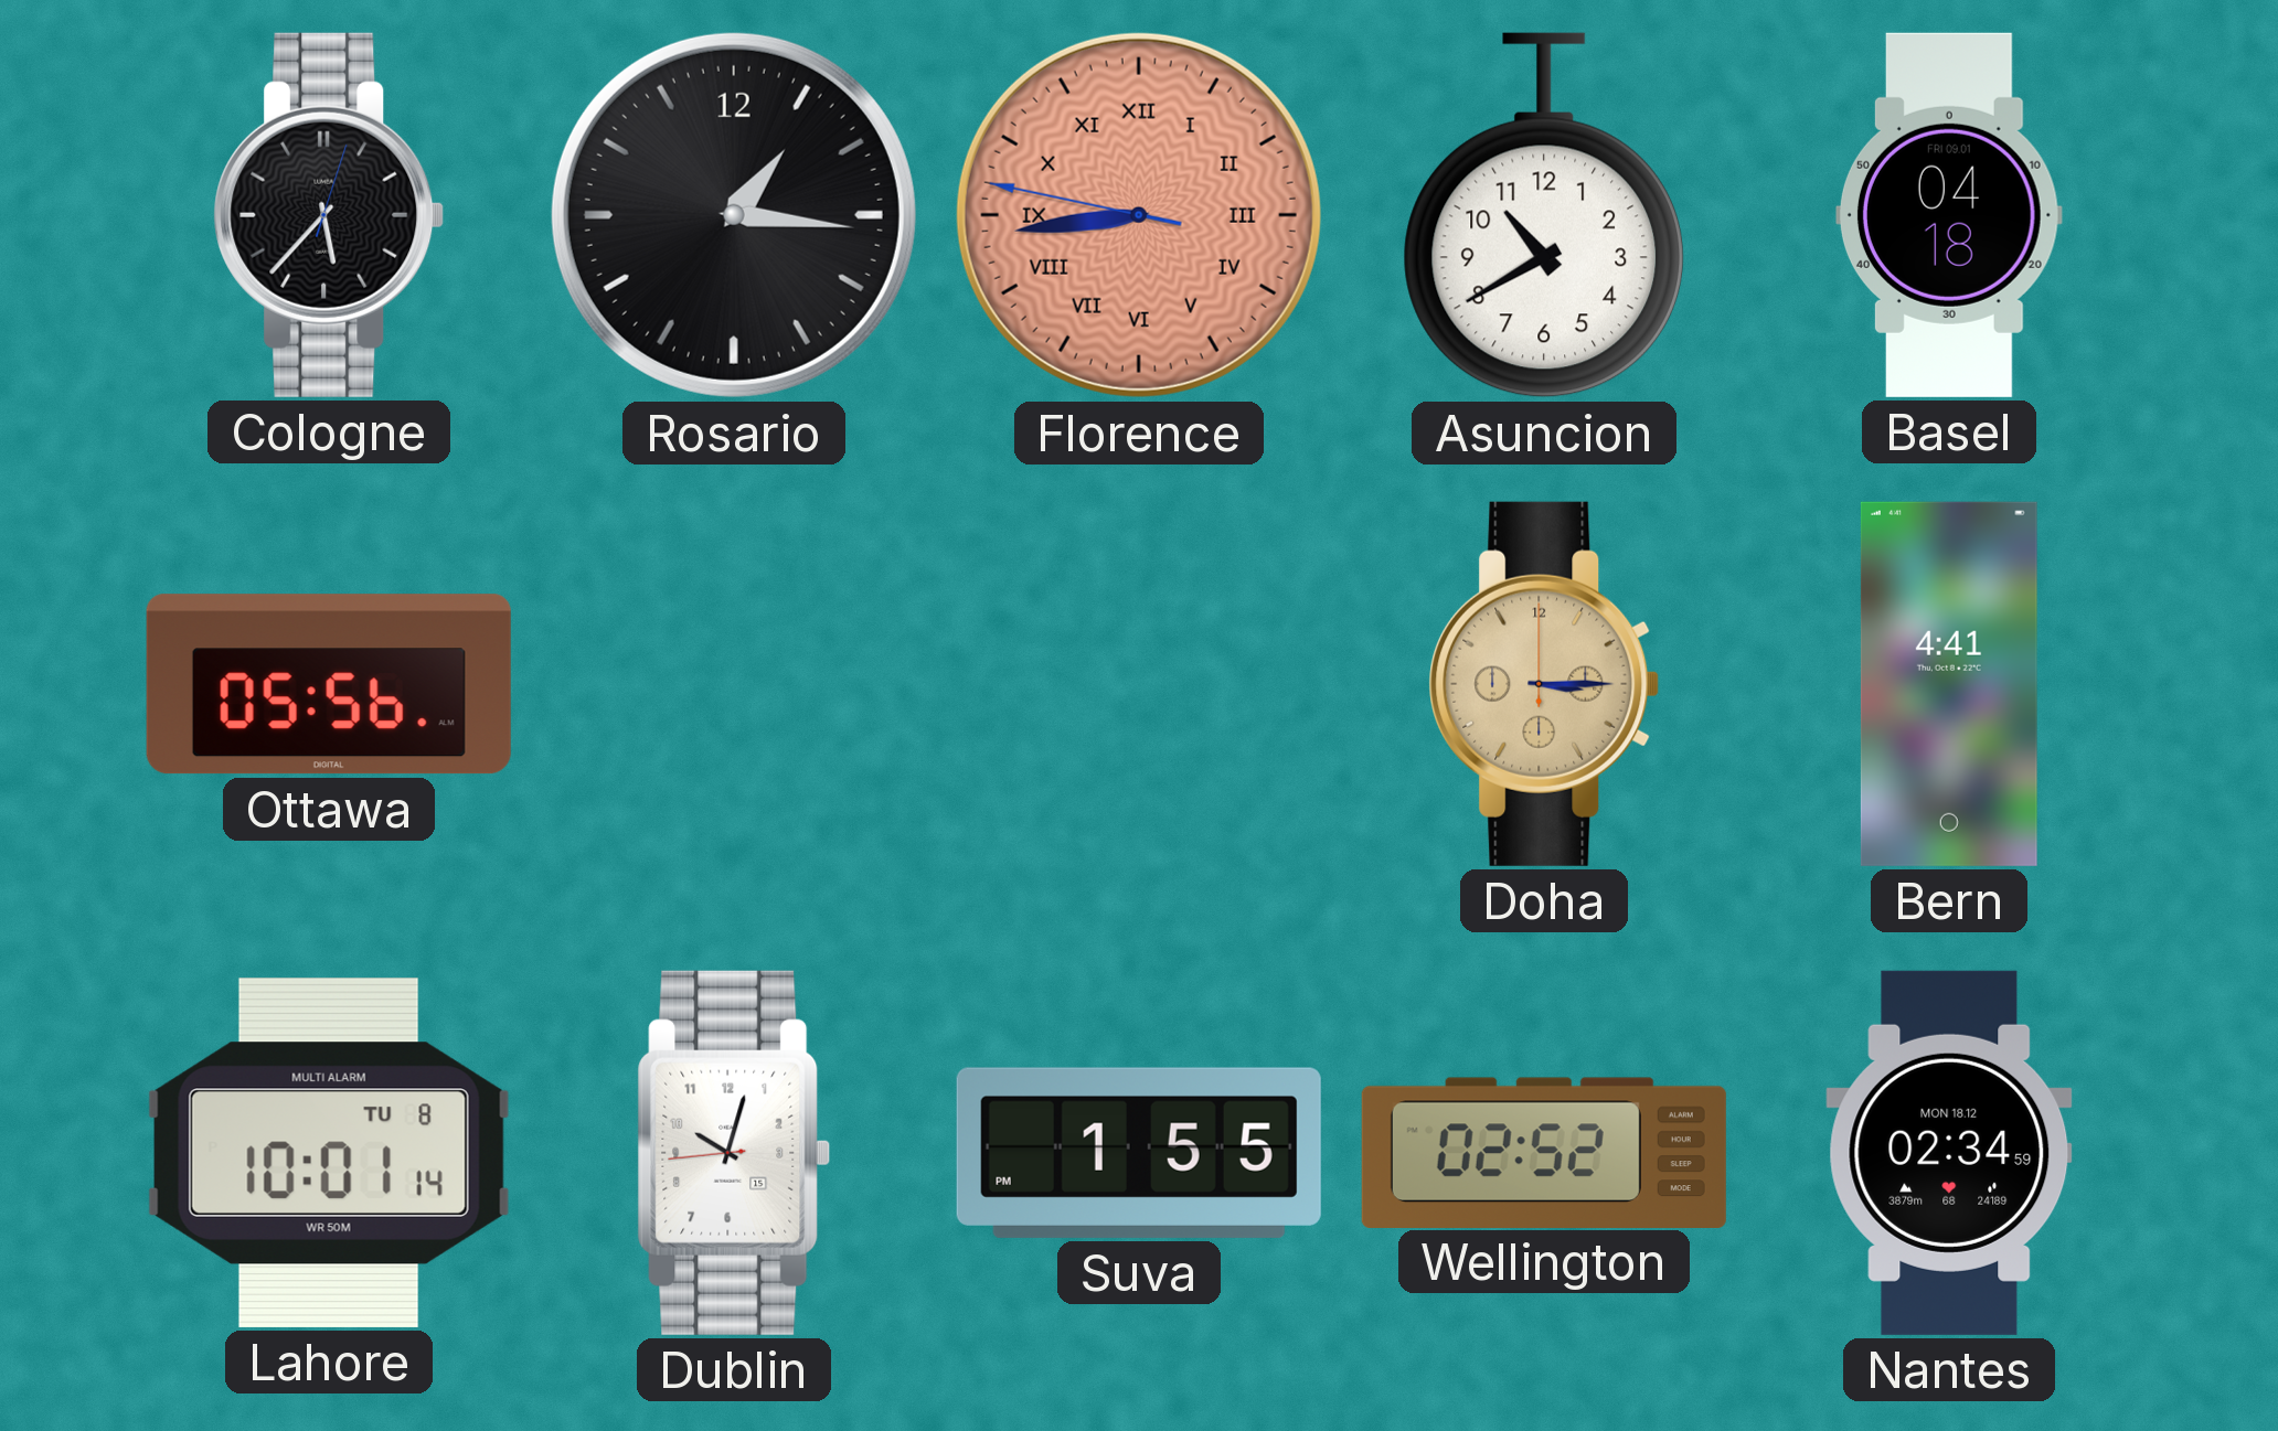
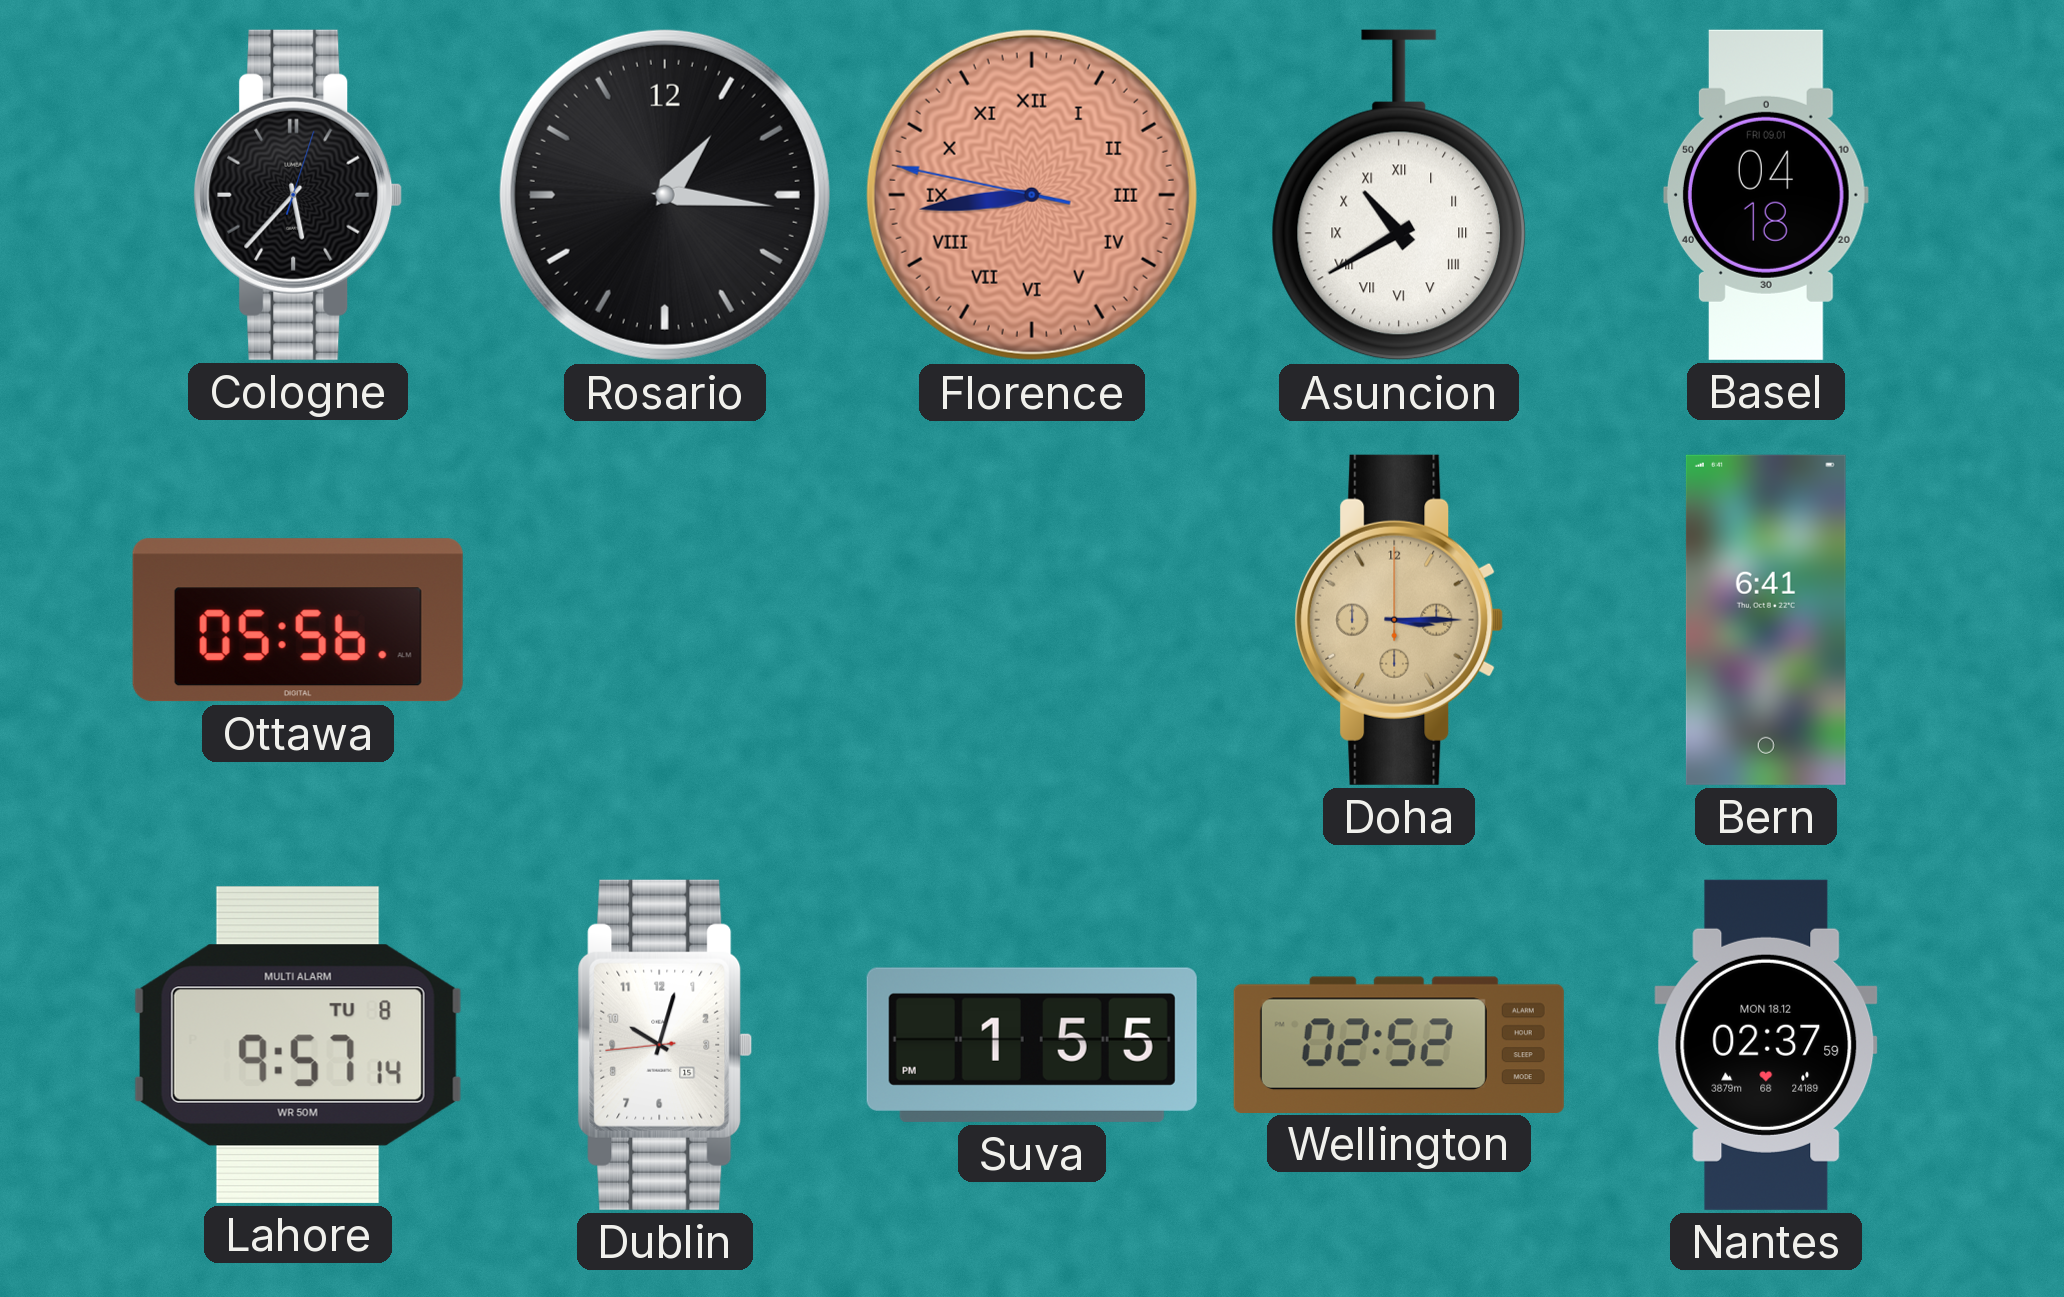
Asuncion numerals: Arabic -> Roman (1399, 195)
Bern: 4:41 -> 6:41 (1766, 620)
Lahore: 10:01 -> 9:57 (298, 1045)
Nantes: 02:34 -> 02:37 (1766, 1045)
